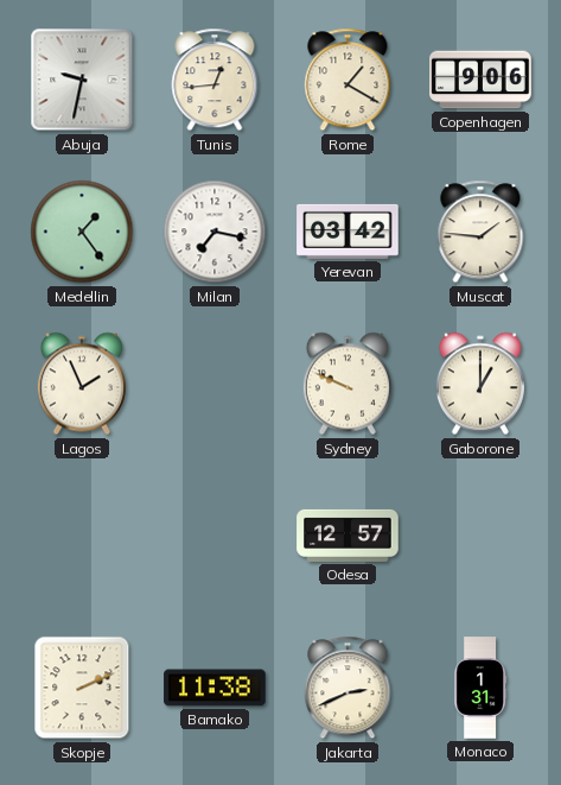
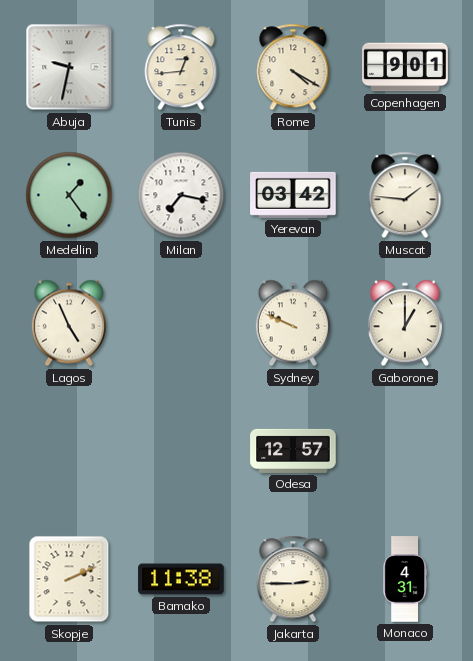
Rome: 1:20 -> 4:20 (293, 67)
Copenhagen: 9:06 -> 9:01 (405, 67)
Lagos: 1:56 -> 4:56 (69, 323)
Jakarta: 2:41 -> 2:45 (293, 579)
Monaco: 1:31 -> 4:31 (404, 579)
